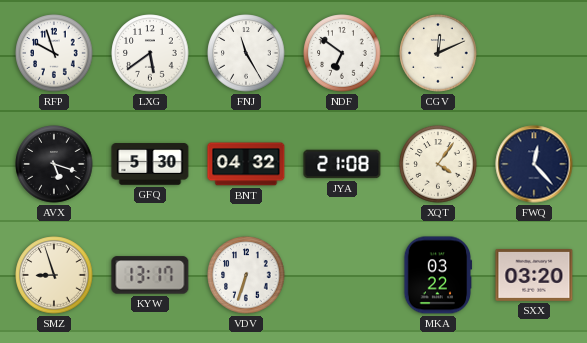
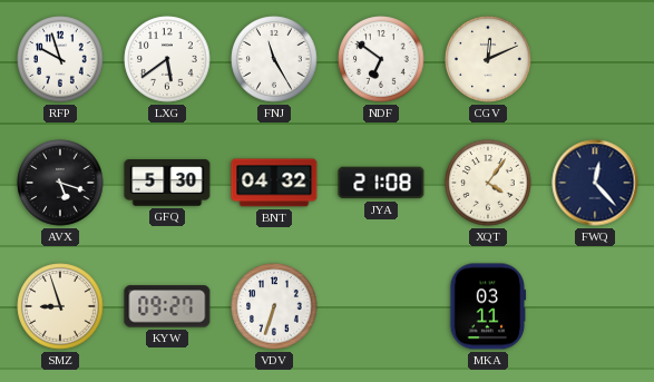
KYW: 13:17 -> 09:27 (167, 306)
MKA: 03:22 -> 03:11 (488, 306)
SXX: 03:20 -> none (534, 275)
